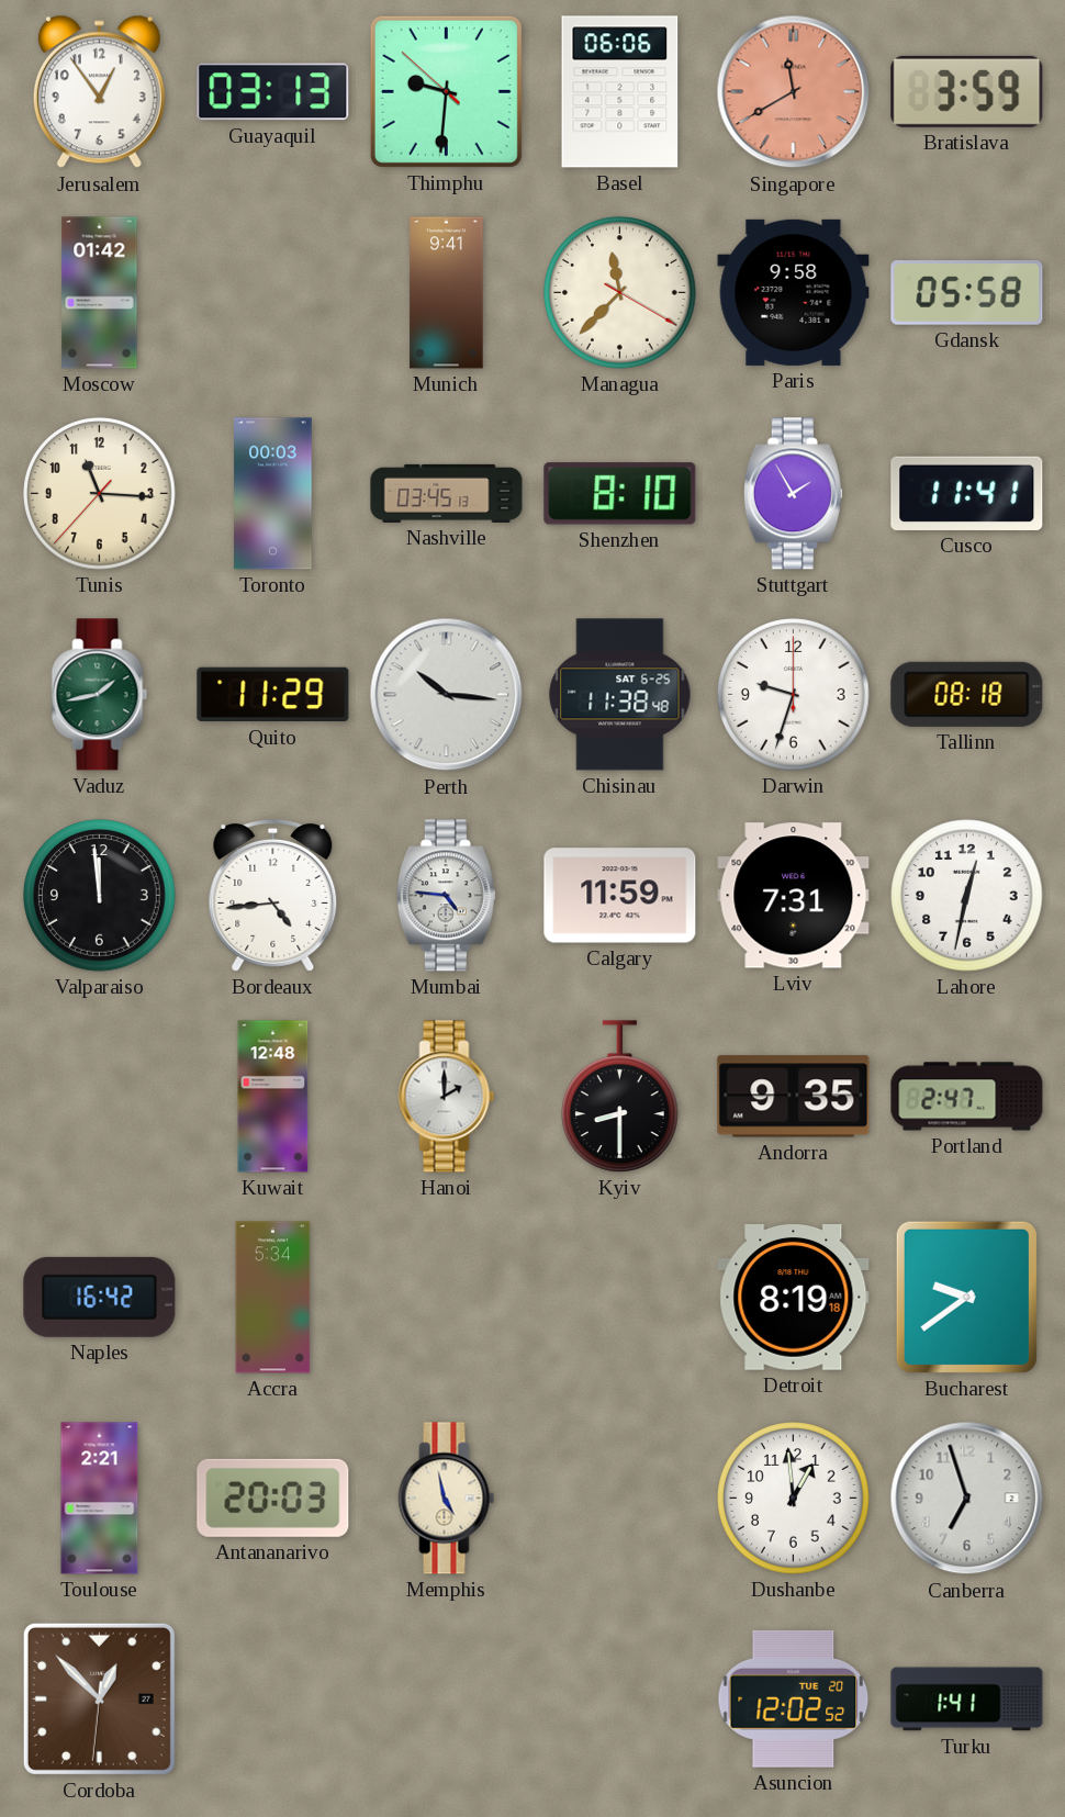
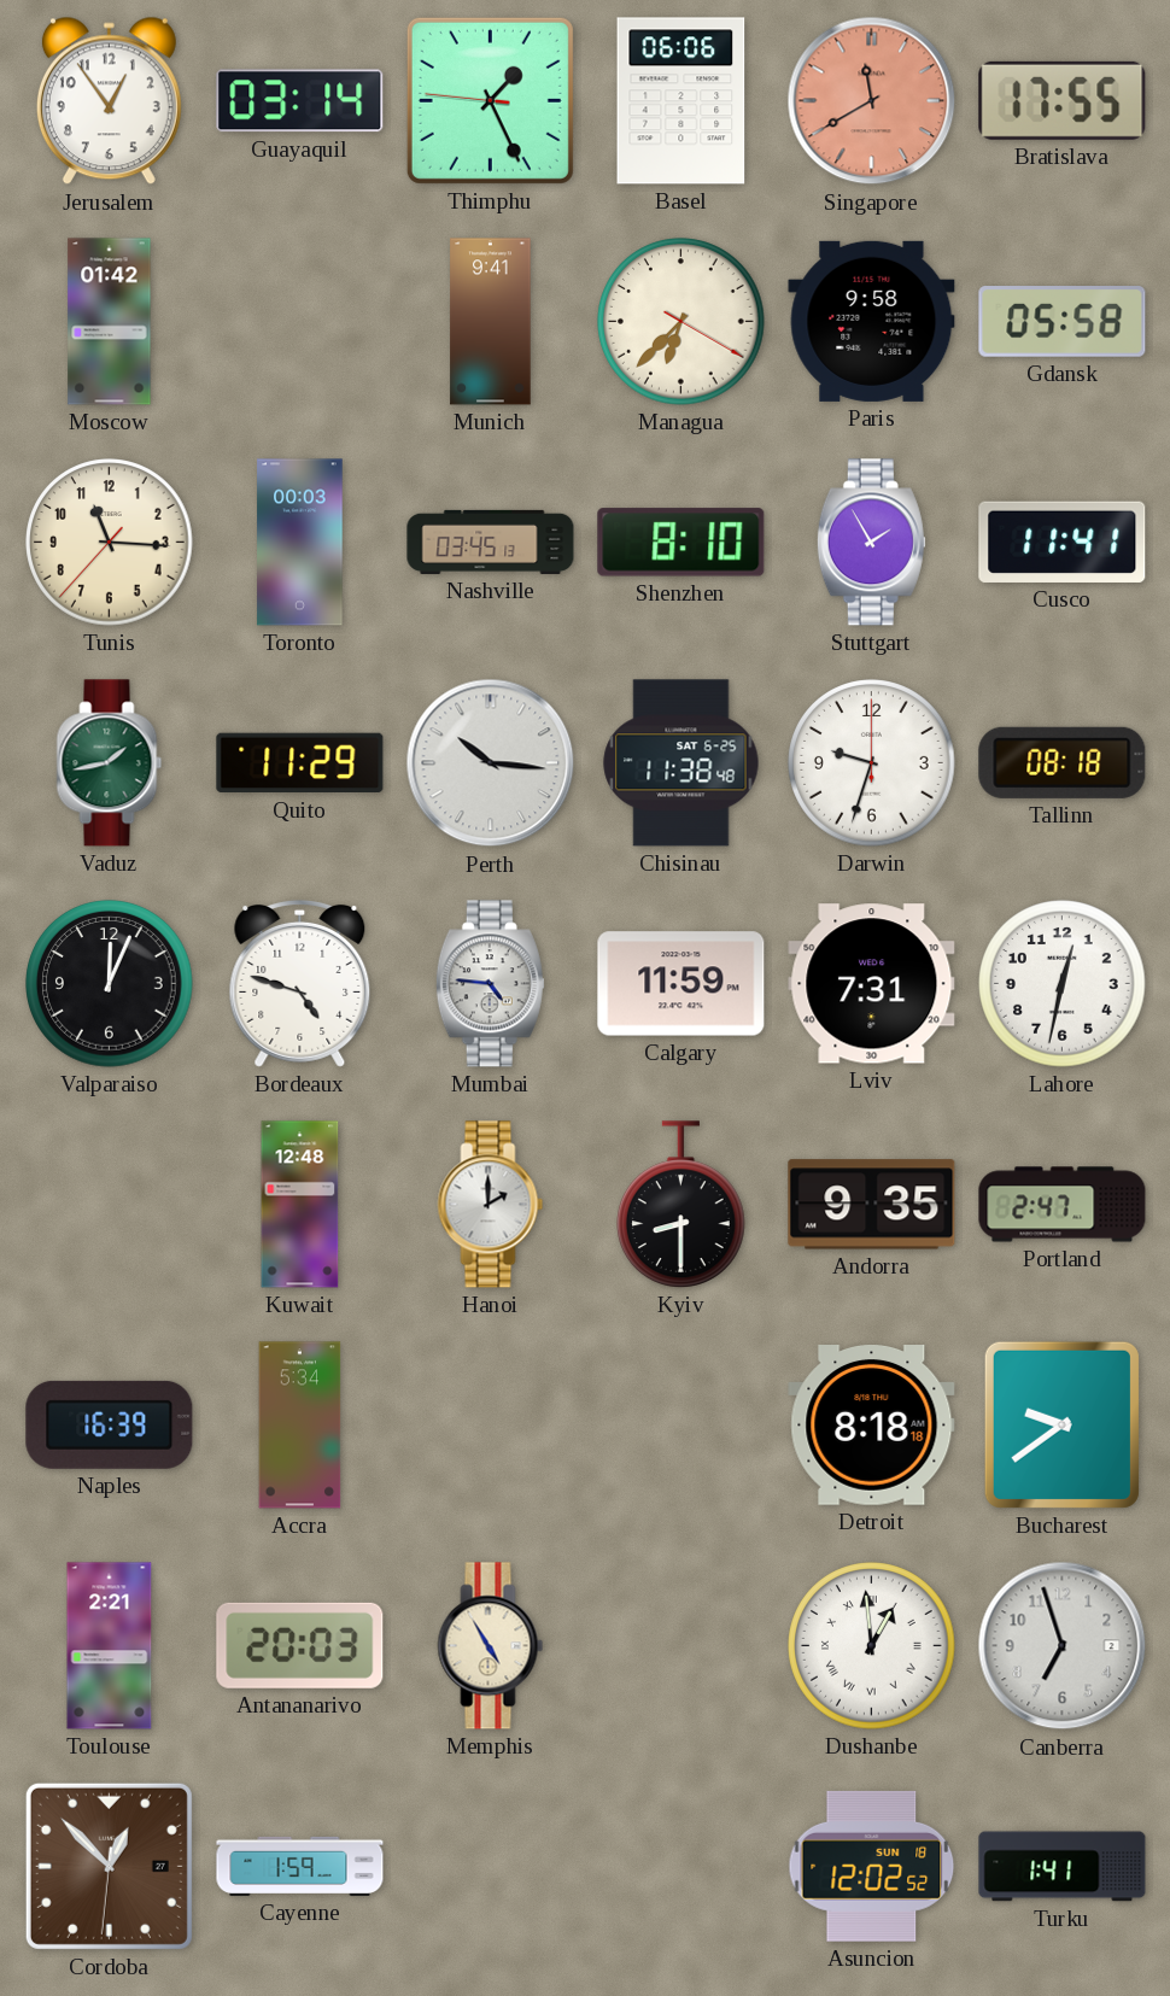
Guayaquil: 03:13 -> 03:14 (300, 101)
Thimphu: 9:30 -> 1:25 (490, 100)
Bratislava: 3:59 -> 17:55 (1063, 100)
Managua: 11:37 -> 6:37 (681, 322)
Valparaiso: 11:59 -> 12:04 (110, 984)
Bordeaux: 4:44 -> 4:48 (300, 983)
Naples: 16:42 -> 16:39 (110, 1424)
Detroit: 8:19 -> 8:18 (872, 1426)
Memphis: 4:58 -> 4:55 (491, 1646)
Dushanbe numerals: Arabic -> Roman (872, 1646)
Cayenne: none -> 1:59 (300, 1866)
Asuncion date: TUE 20 -> SUN 18 (872, 1866)
